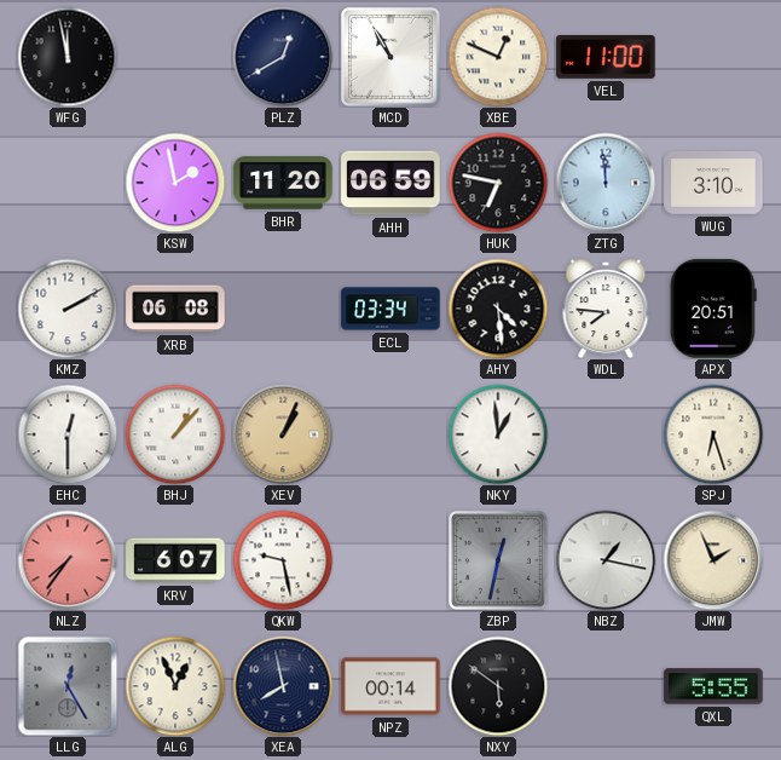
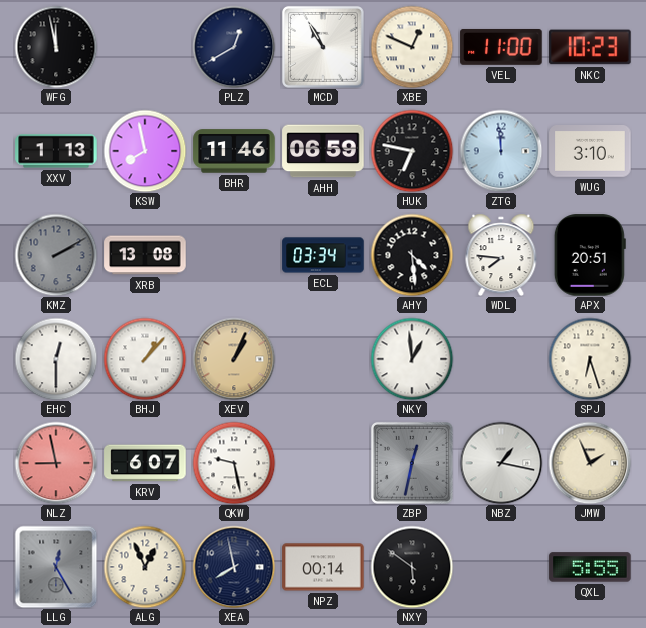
NKC: none -> 10:23 (590, 47)
XXV: none -> 1:13 (56, 151)
KSW: 1:58 -> 7:58 (145, 151)
BHR: 11:20 -> 11:46 (234, 151)
KMZ dial: white -> grey (56, 255)
XRB: 06:08 -> 13:08 (145, 255)
NLZ: 7:36 -> 8:58 (56, 463)
